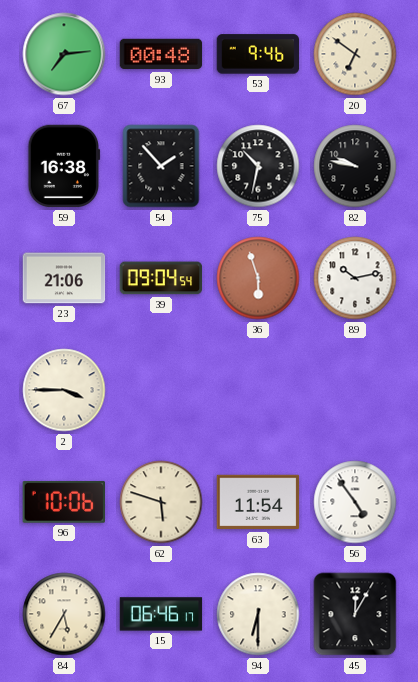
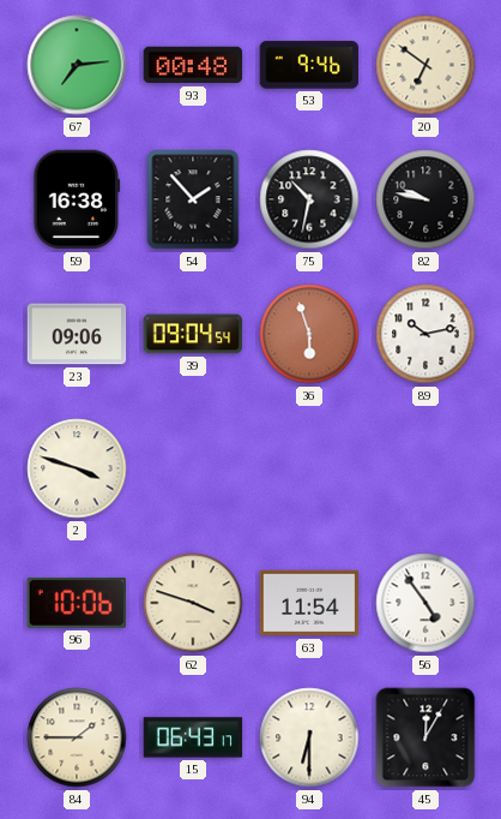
23: 21:06 -> 09:06 (77, 334)
2: 3:45 -> 3:48 (77, 468)
62: 5:48 -> 3:48 (193, 603)
84: 5:35 -> 1:45 (77, 737)
15: 06:46 -> 06:43 (193, 737)
